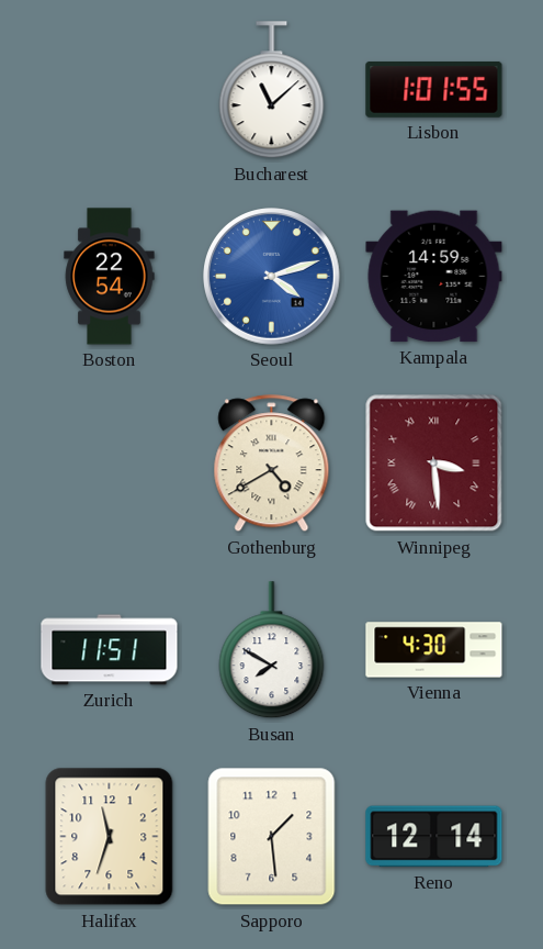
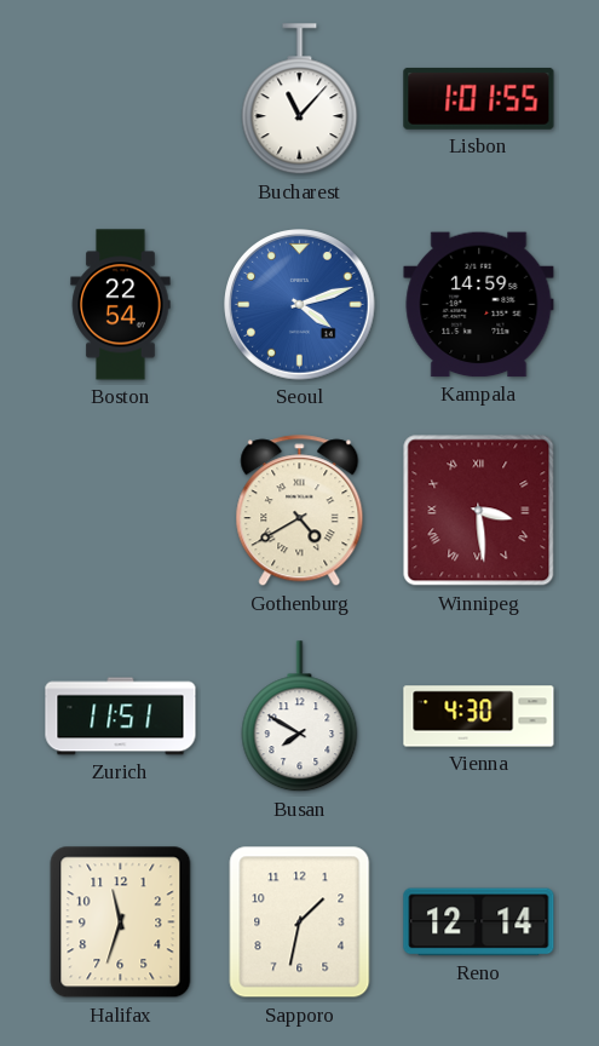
Bucharest: 11:08 -> 11:07 (300, 99)
Sapporo: 1:29 -> 1:32 (300, 923)
